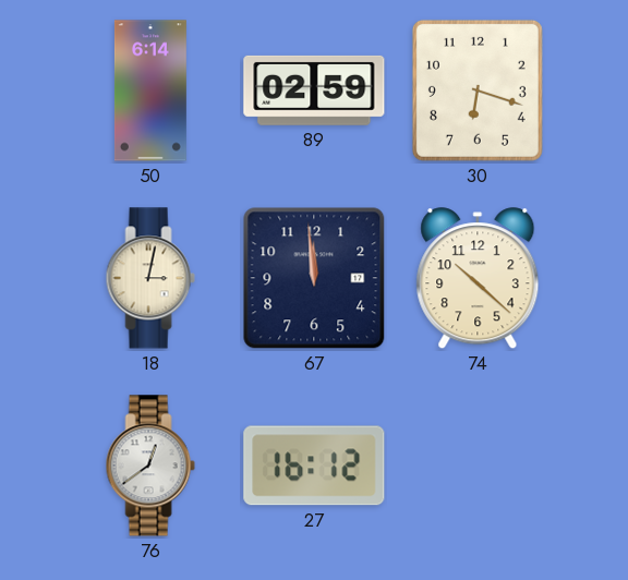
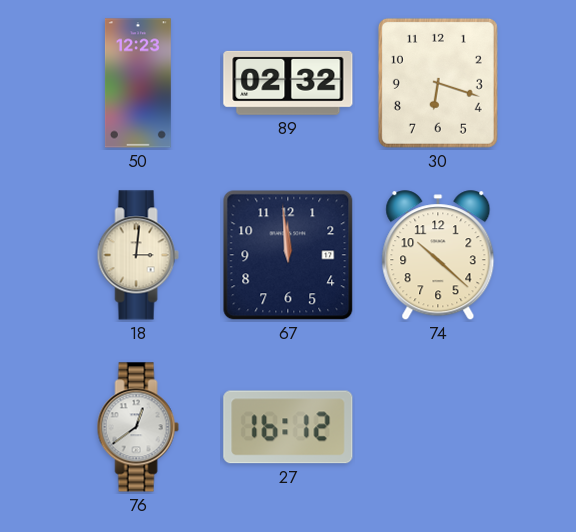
50: 6:14 -> 12:23 (138, 83)
89: 02:59 -> 02:32 (288, 83)
18: 3:02 -> 3:01 (138, 255)
